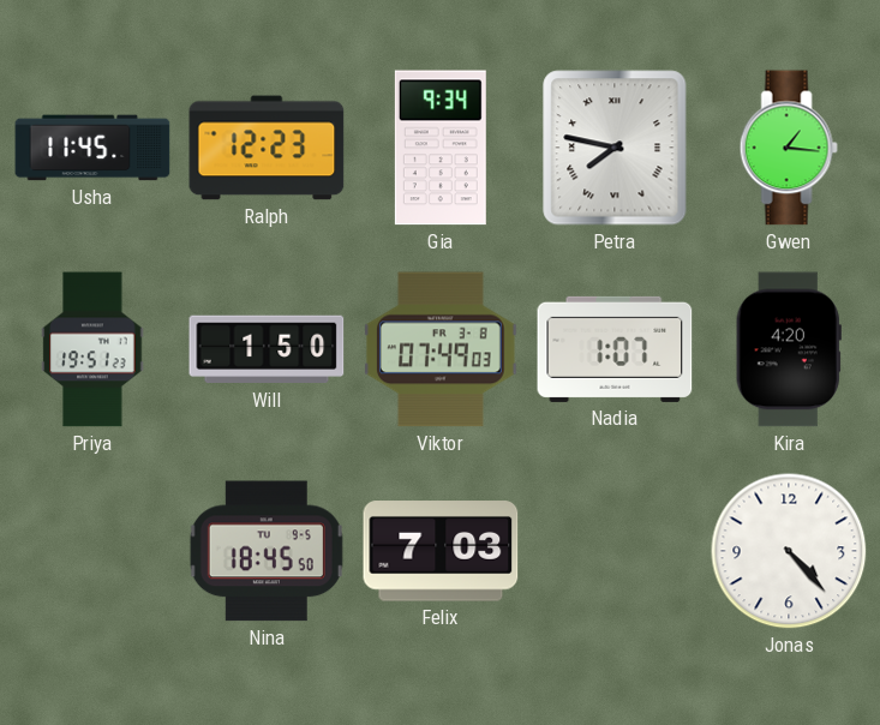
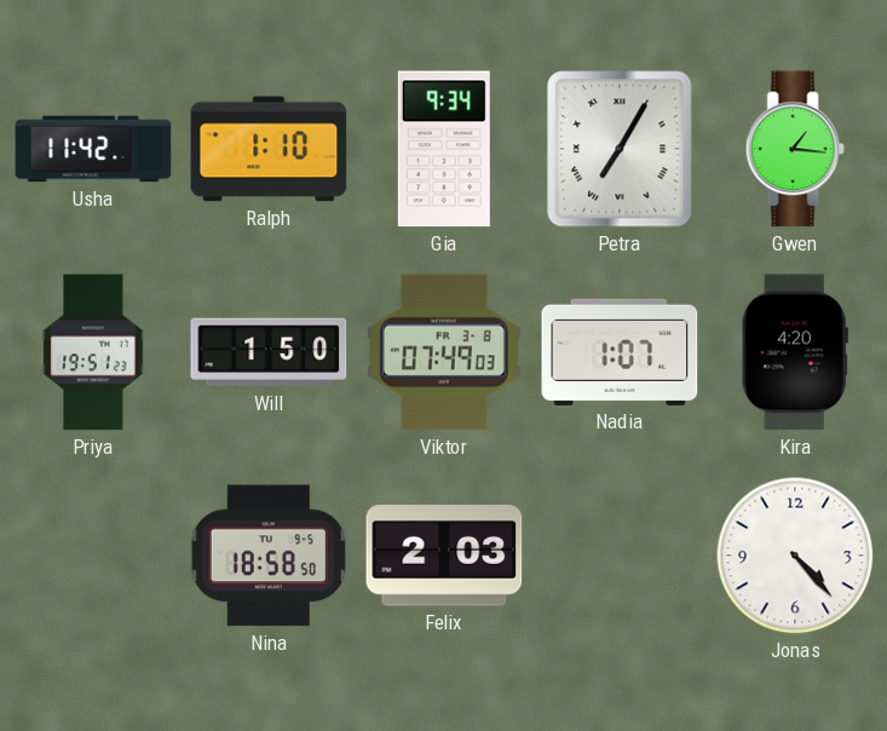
Usha: 11:45 -> 11:42 (93, 149)
Ralph: 12:23 -> 1:10 (269, 149)
Petra: 7:47 -> 7:05 (620, 149)
Nina: 18:45 -> 18:58 (269, 556)
Felix: 7:03 -> 2:03 (444, 556)
